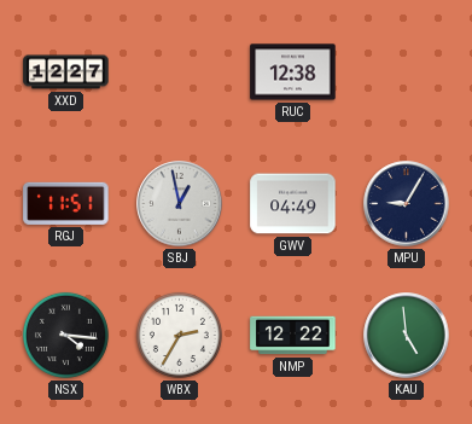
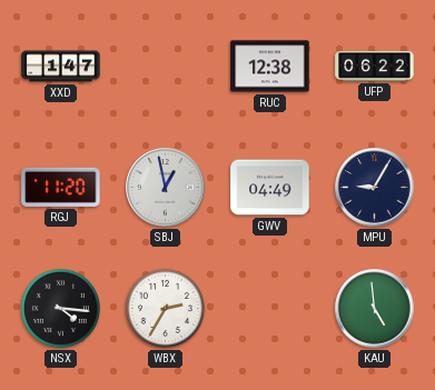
XXD: 12:27 -> 1:47 (61, 67)
UFP: none -> 06:22 (375, 66)
RGJ: 11:51 -> 11:20 (61, 187)
NMP: 12:22 -> none (293, 336)
